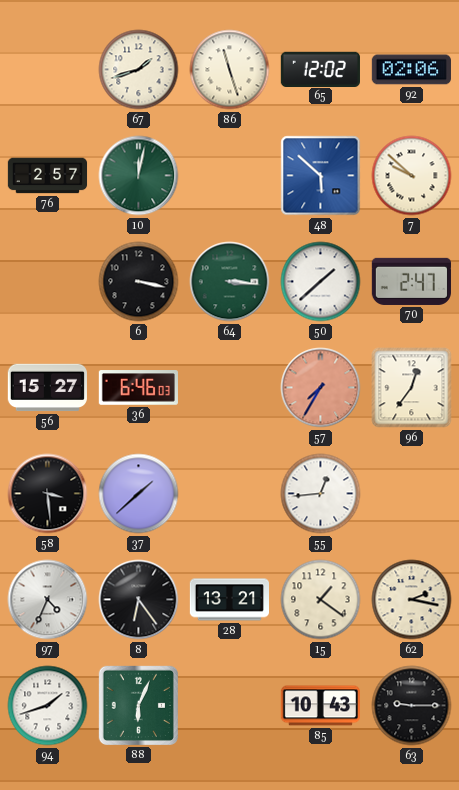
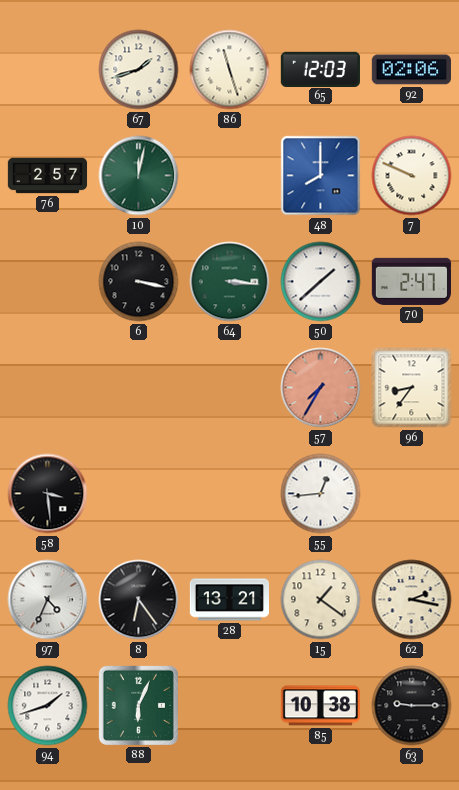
65: 12:02 -> 12:03 (320, 69)
48: 5:52 -> 8:00 (321, 176)
7: 9:52 -> 9:49 (412, 176)
56: 15:27 -> none (47, 388)
36: 6:46 -> none (138, 388)
96: 12:36 -> 8:36 (412, 388)
37: 1:38 -> none (139, 494)
85: 10:43 -> 10:38 (320, 706)
